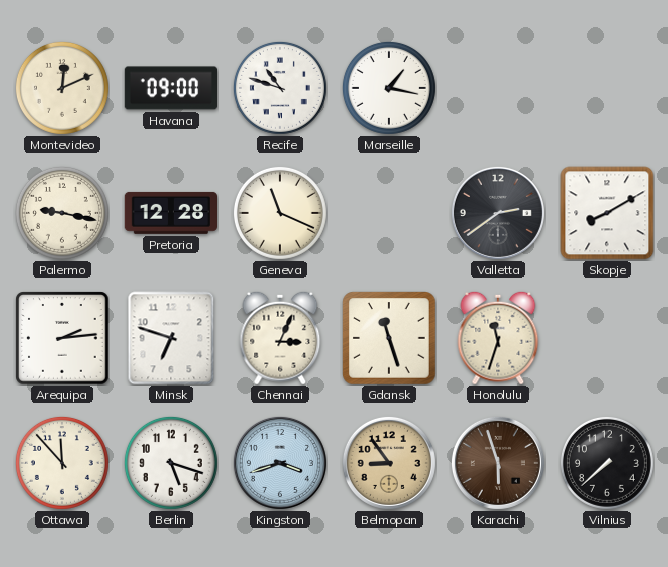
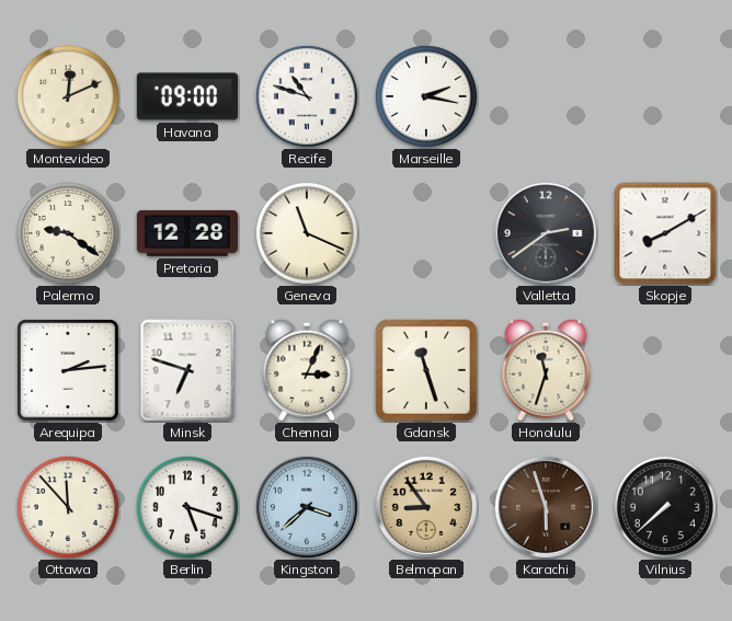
Marseille: 1:17 -> 2:17 (426, 96)
Palermo: 9:17 -> 9:21 (68, 233)
Kingston: 3:42 -> 3:38 (307, 507)
